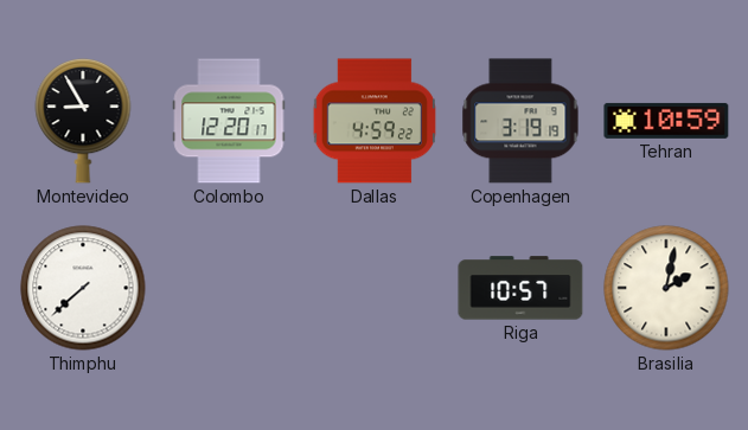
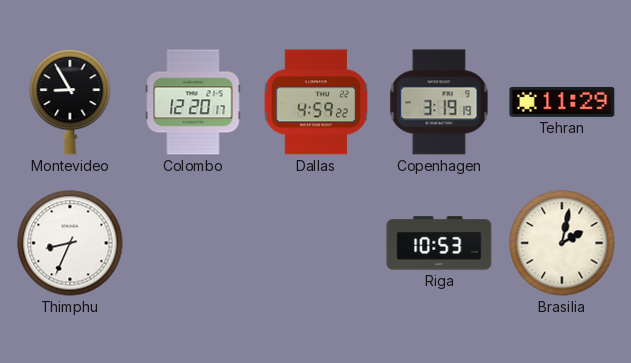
Tehran: 10:59 -> 11:29 (562, 102)
Thimphu: 7:38 -> 8:34 (70, 243)
Riga: 10:57 -> 10:53 (439, 243)
